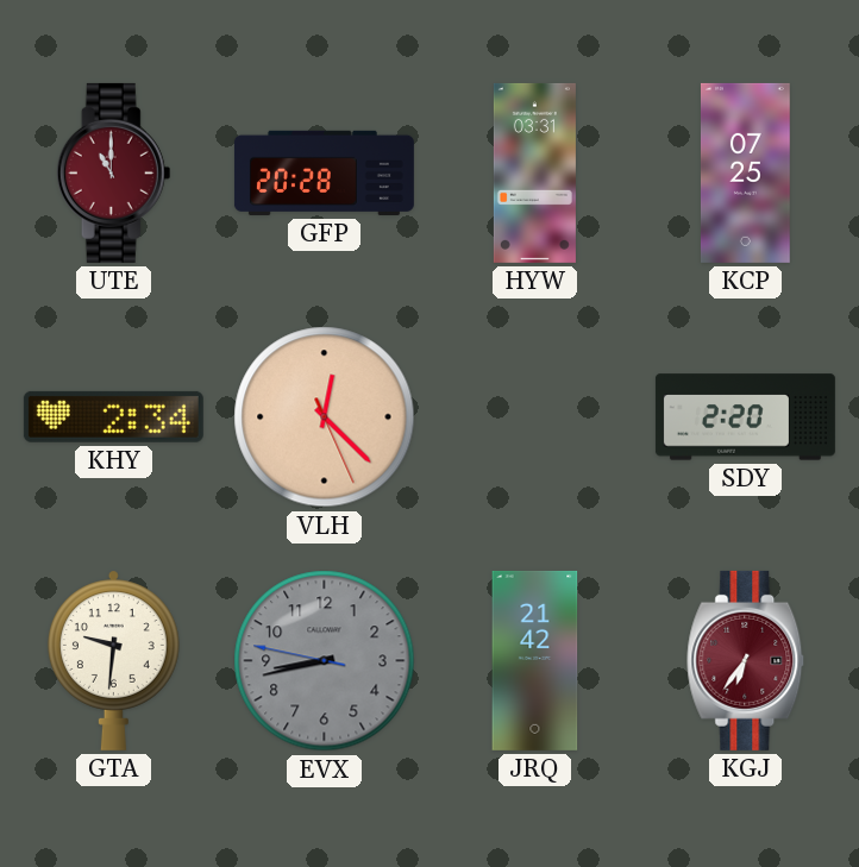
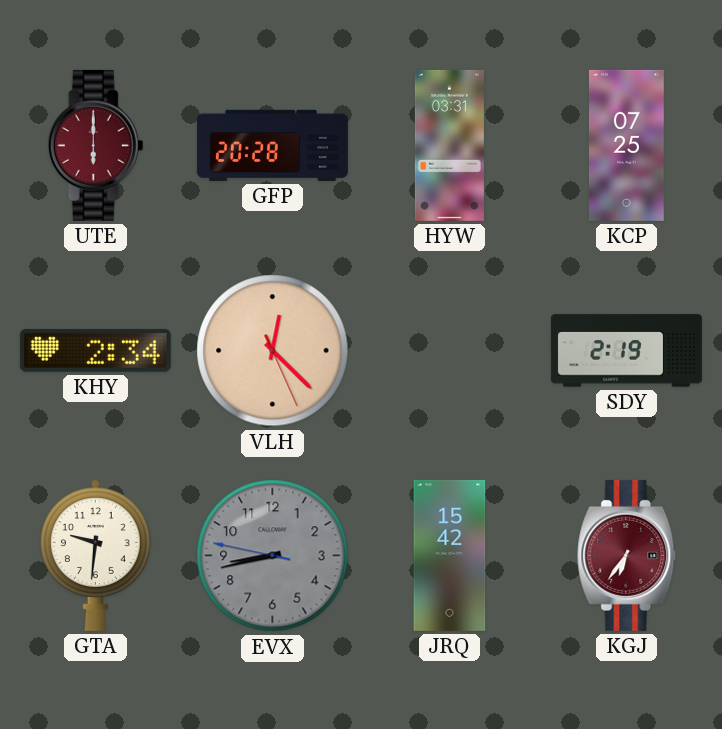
UTE: 11:00 -> 6:00 (96, 145)
SDY: 2:20 -> 2:19 (626, 351)
JRQ: 21:42 -> 15:42 (450, 555)
